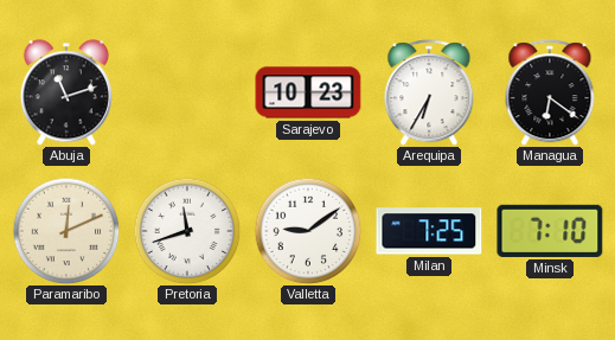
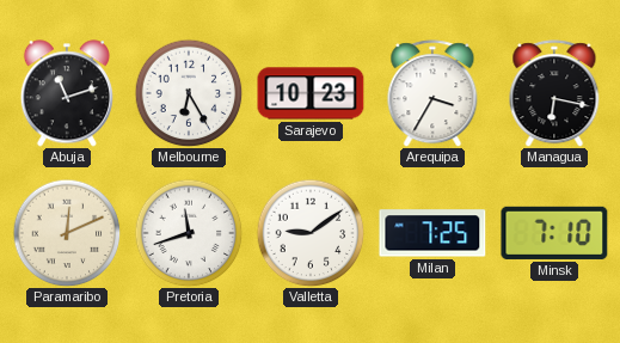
Melbourne: none -> 6:25 (189, 93)
Arequipa: 6:35 -> 3:35 (432, 93)
Managua: 6:21 -> 6:17 (554, 93)
